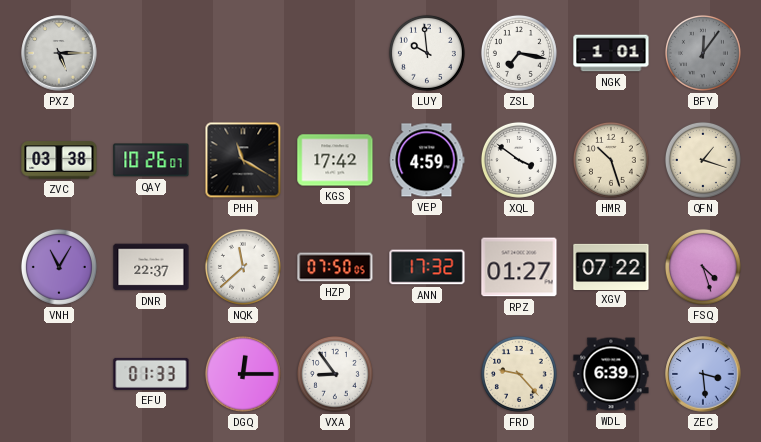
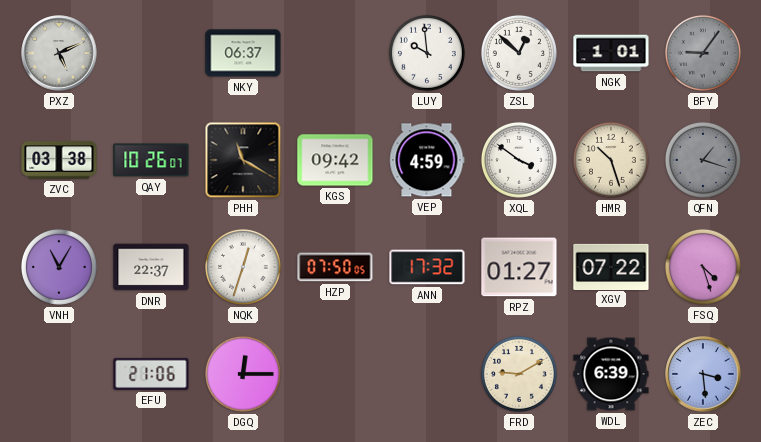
PXZ: 5:15 -> 5:11 (59, 53)
NKY: none -> 06:37 (243, 53)
ZSL: 7:17 -> 12:52 (519, 53)
BFY: 12:06 -> 9:06 (703, 53)
KGS: 17:42 -> 09:42 (335, 160)
QFN dial: cream -> grey (703, 160)
NQK: 11:38 -> 12:33 (243, 267)
EFU: 01:33 -> 21:06 (151, 374)
VXA: 8:54 -> none (335, 374)
FRD: 9:23 -> 9:10 (519, 374)
